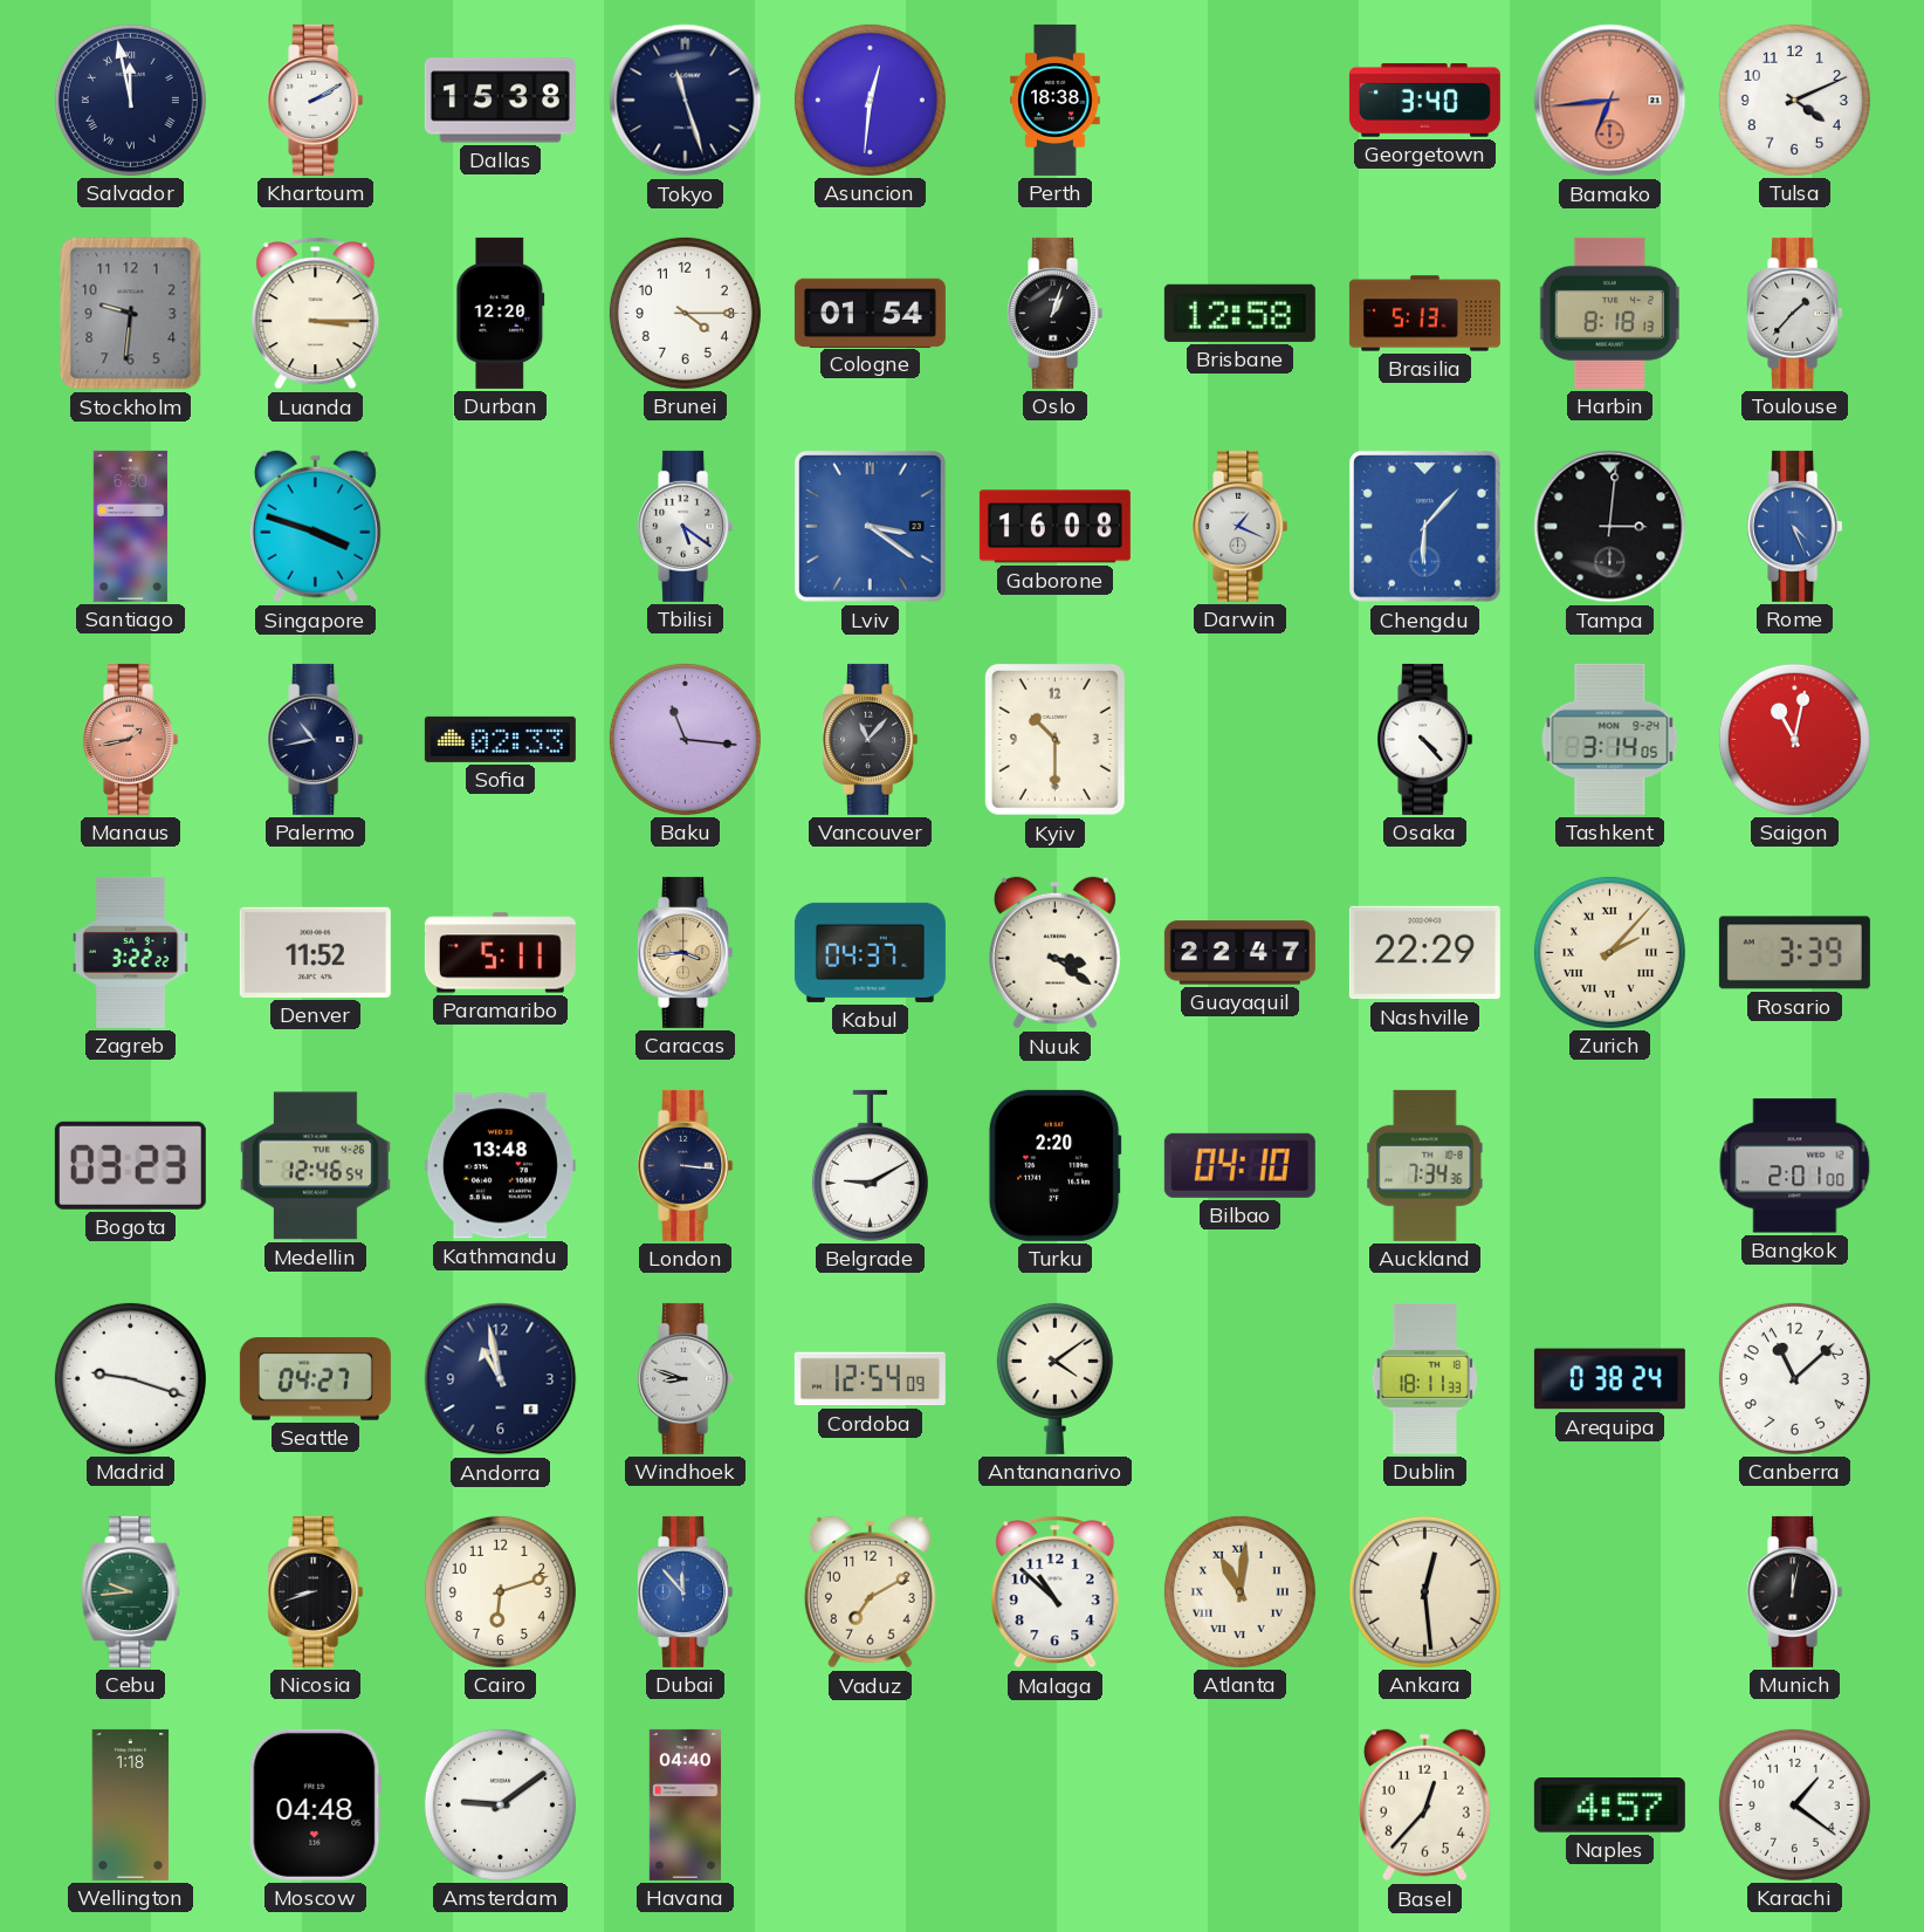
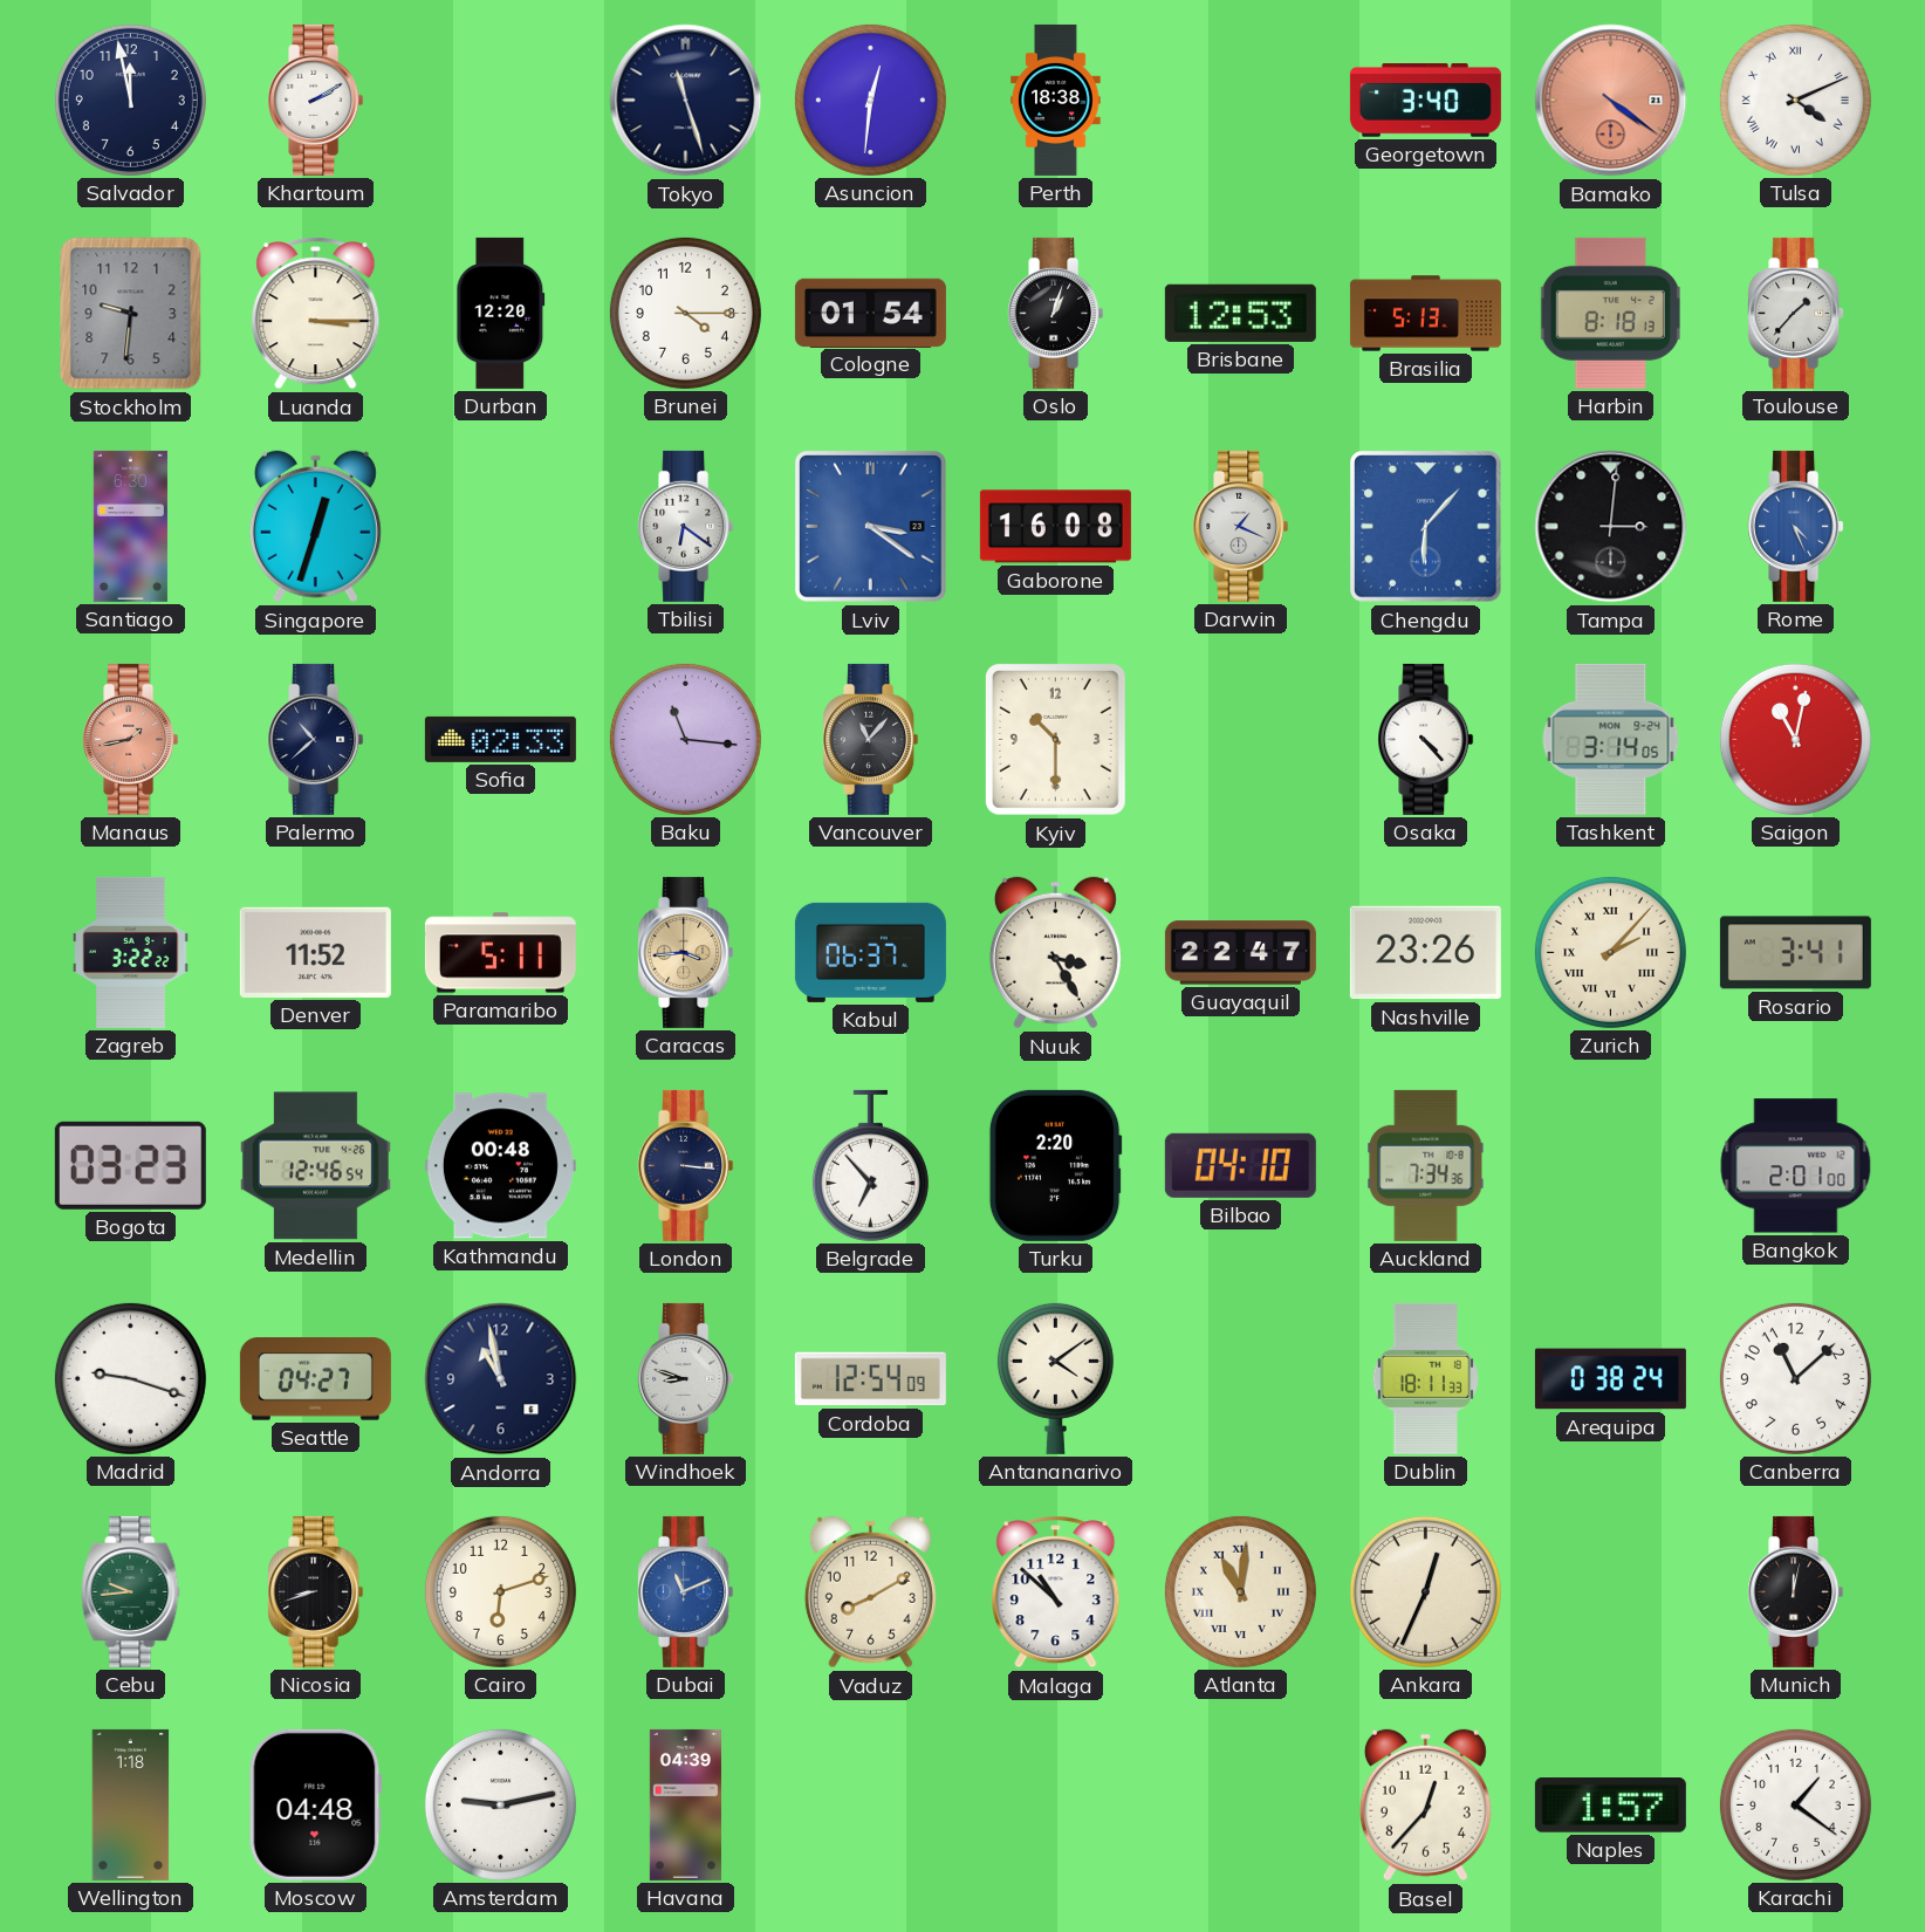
Salvador numerals: Roman -> Arabic (130, 100)
Dallas: 15:38 -> none (500, 101)
Bamako: 6:44 -> 4:21 (1611, 101)
Tulsa numerals: Arabic -> Roman (1795, 100)
Brisbane: 12:58 -> 12:53 (1240, 313)
Singapore: 3:48 -> 12:33 (315, 527)
Tbilisi: 5:21 -> 6:21 (686, 526)
Palermo: 10:43 -> 10:38 (316, 739)
Kabul: 04:37 -> 06:37 (870, 952)
Nuuk: 3:21 -> 3:25 (1055, 953)
Nashville: 22:29 -> 23:26 (1425, 953)
Rosario: 3:39 -> 3:41 (1795, 953)
Kathmandu: 13:48 -> 00:48 (500, 1166)
Belgrade: 9:10 -> 6:53 (870, 1165)
Dubai: 11:53 -> 11:11 (686, 1591)
Vaduz: 7:10 -> 8:10 (870, 1592)
Ankara: 12:29 -> 12:34 (1425, 1591)
Amsterdam: 9:09 -> 9:13 (500, 1804)
Havana: 04:40 -> 04:39 (685, 1804)
Naples: 4:57 -> 1:57 (1610, 1806)
